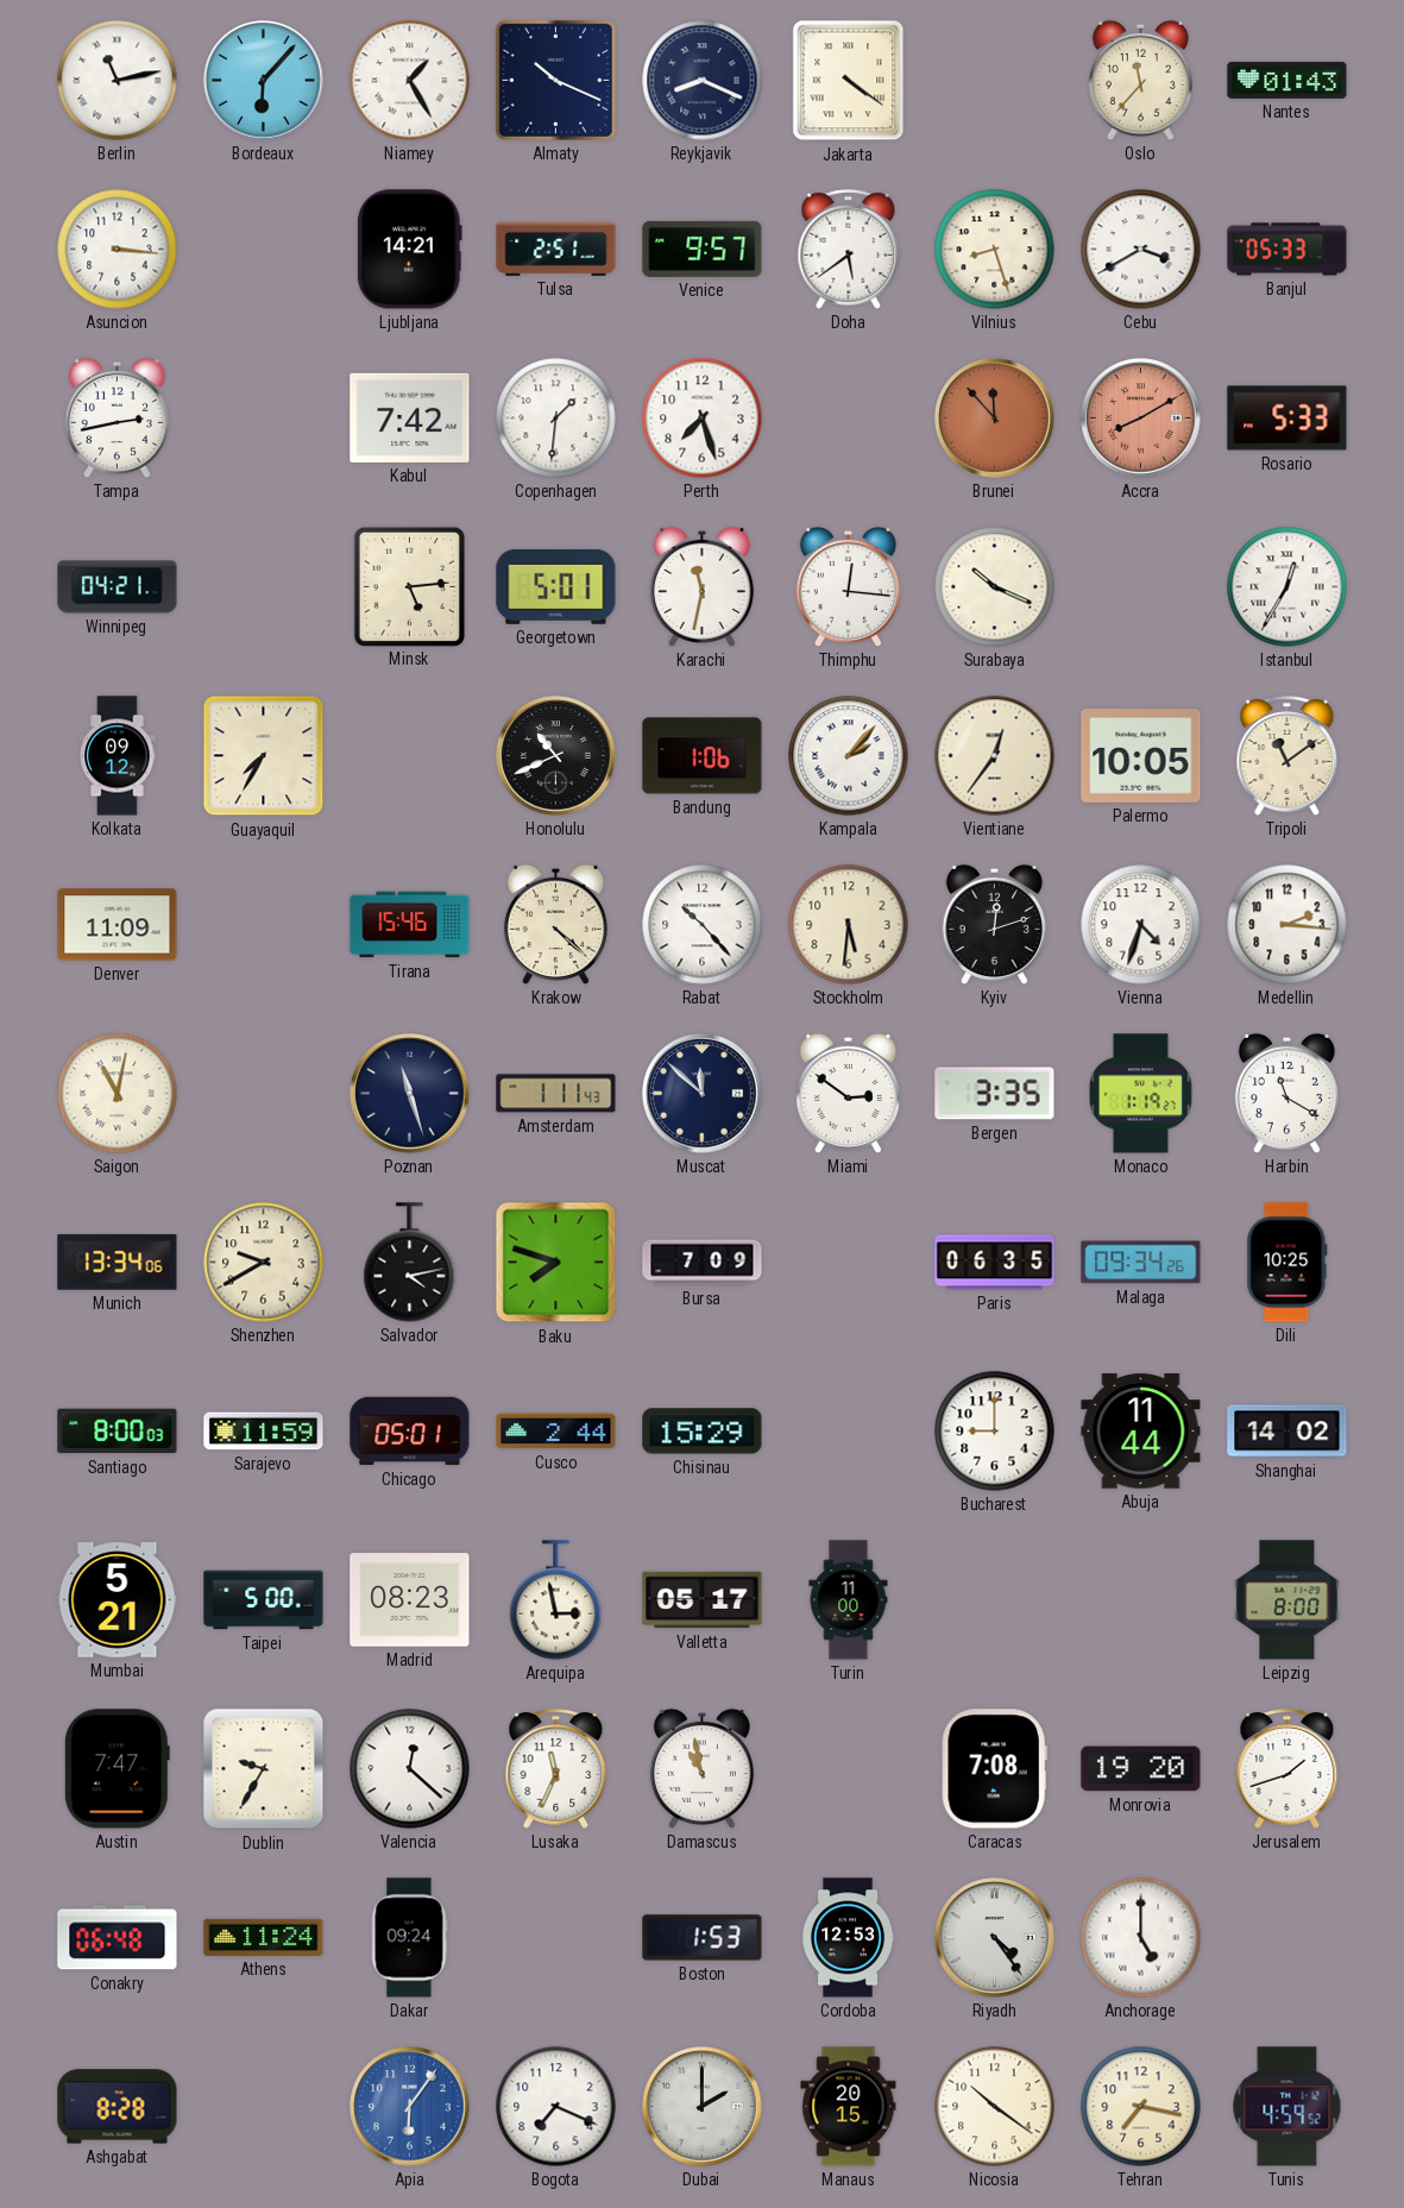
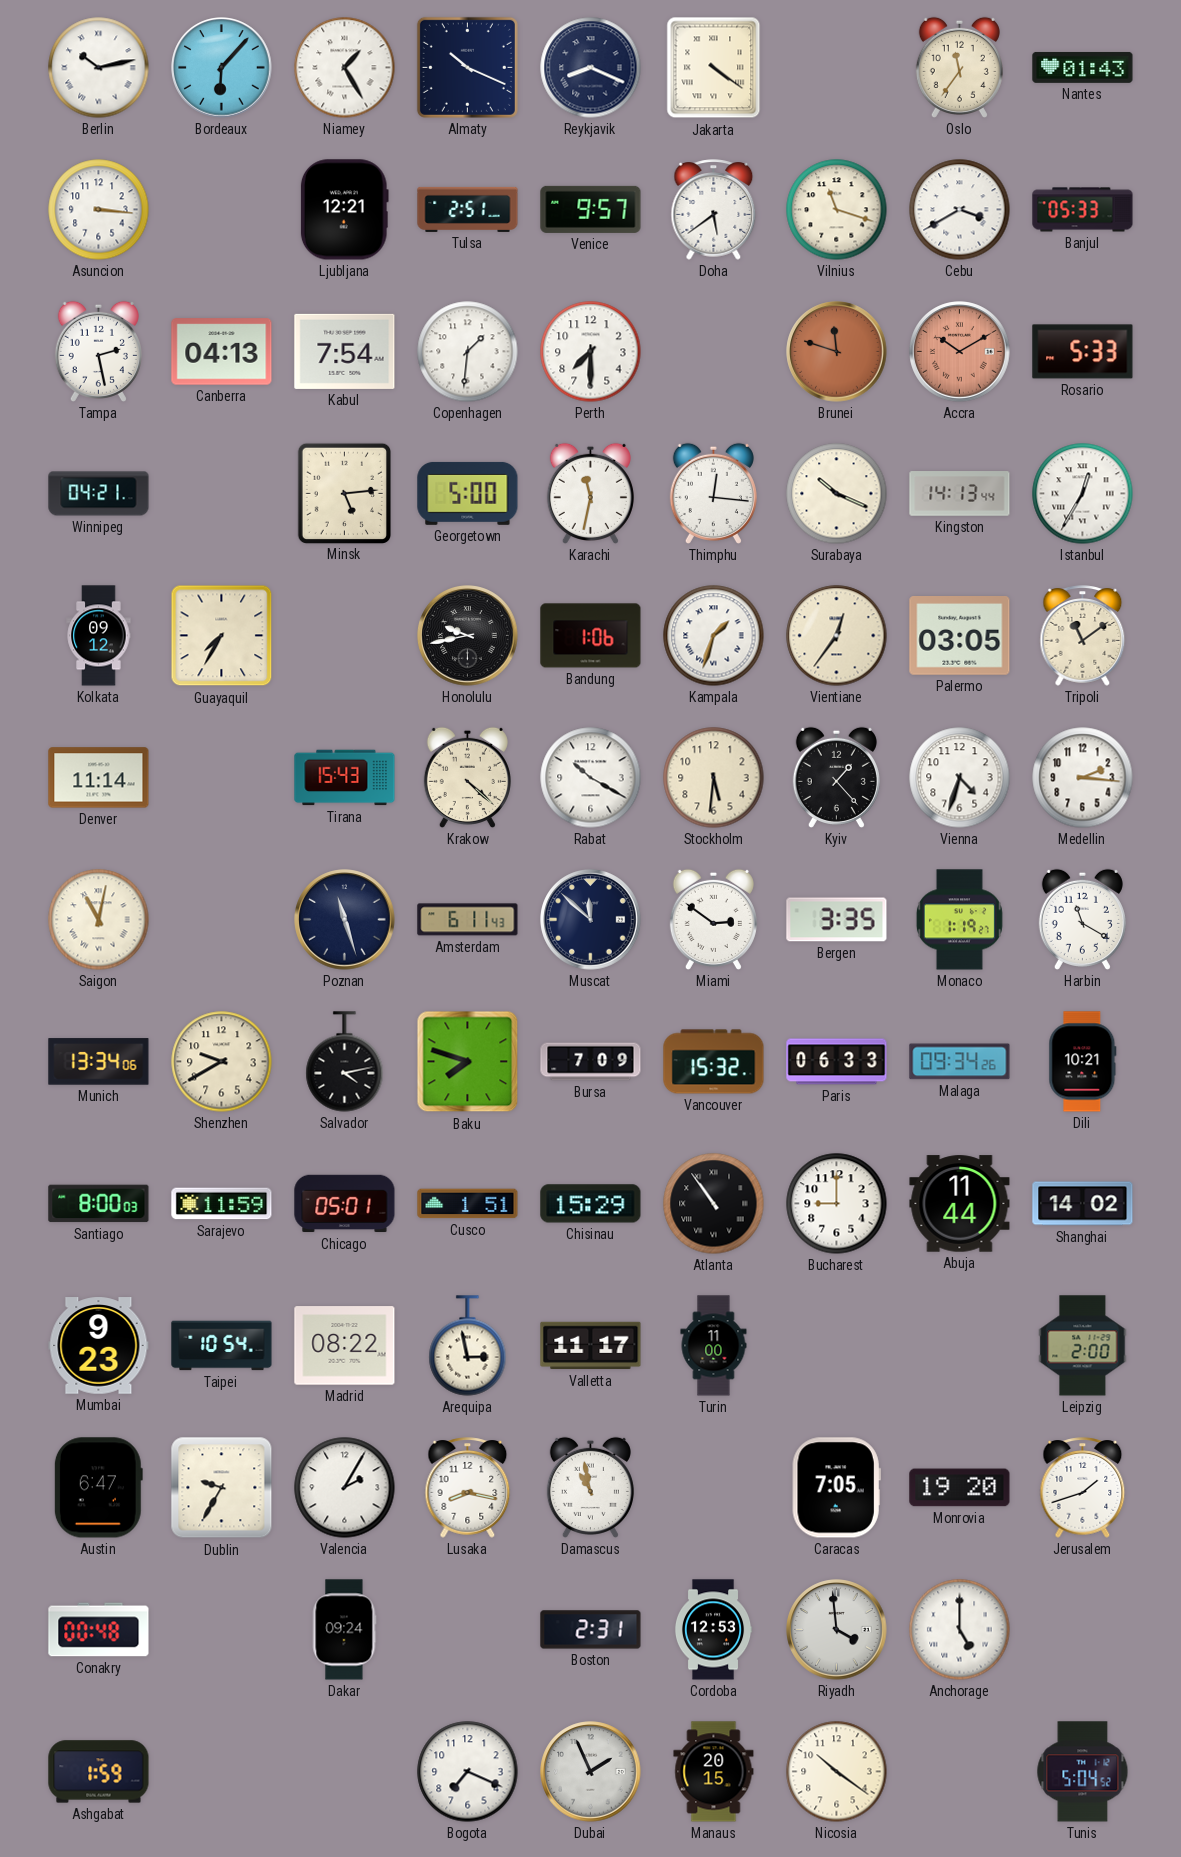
Berlin: 11:13 -> 10:13 (99, 68)
Oslo: 11:37 -> 11:36 (959, 67)
Ljubljana: 14:21 -> 12:21 (344, 210)
Vilnius: 8:27 -> 11:18 (837, 210)
Tampa: 2:43 -> 2:28 (98, 351)
Canberra: none -> 04:13 (222, 352)
Kabul: 7:42 -> 7:54 (345, 351)
Perth: 7:27 -> 7:30 (591, 352)
Brunei: 11:53 -> 11:48 (837, 352)
Accra: 8:10 -> 10:10 (960, 352)
Georgetown: 5:01 -> 5:00 (468, 493)
Kingston: none -> 14:13 (960, 494)
Honolulu: 10:41 -> 9:43 (468, 636)
Kampala: 2:07 -> 1:33 (714, 636)
Palermo: 10:05 -> 03:05 (960, 636)
Denver: 11:09 -> 11:14 (99, 778)
Tirana: 15:46 -> 15:43 (345, 778)
Rabat: 10:23 -> 10:20 (591, 778)
Kyiv: 12:12 -> 1:23 (836, 777)
Amsterdam: 1:11 -> 6:11 (468, 920)
Vancouver: none -> 15:32 (714, 1062)
Paris: 06:35 -> 06:33 (837, 1062)
Dili: 10:25 -> 10:21 (1083, 1062)
Cusco: 2:44 -> 1:51 (468, 1204)
Atlanta: none -> 10:54 (714, 1204)
Mumbai: 5:21 -> 9:23 (99, 1346)
Taipei: 5:00 -> 10:54 (222, 1346)
Madrid: 08:23 -> 08:22 (345, 1346)
Valletta: 05:17 -> 11:17 (591, 1346)
Leipzig: 8:00 -> 2:00 (1083, 1346)
Austin: 7:47 -> 6:47 (98, 1488)
Valencia: 12:22 -> 2:05 (345, 1488)
Lusaka: 11:34 -> 8:17 (468, 1488)
Caracas: 7:08 -> 7:05 (836, 1488)
Conakry: 06:48 -> 00:48 (99, 1630)
Athens: 11:24 -> none (264, 1937)
Boston: 1:53 -> 2:31 (591, 1630)
Riyadh: 4:24 -> 3:59 (837, 1630)
Ashgabat: 8:28 -> 1:59 (99, 1772)
Apia: 6:06 -> none (410, 2107)
Dubai: 2:00 -> 1:56 (591, 1772)
Tehran: 7:17 -> none (1141, 2107)
Tunis: 4:59 -> 5:04 (1083, 1772)
